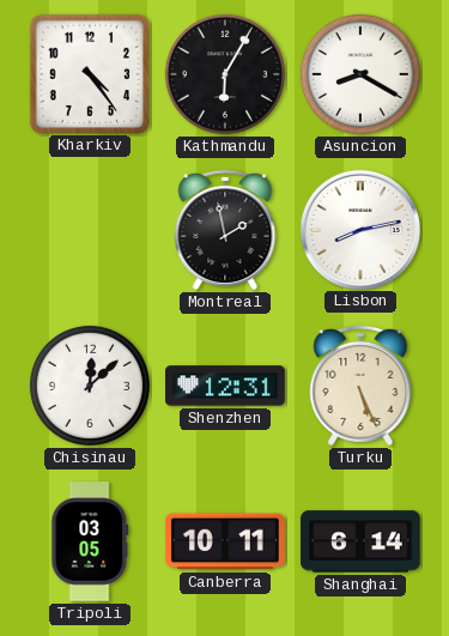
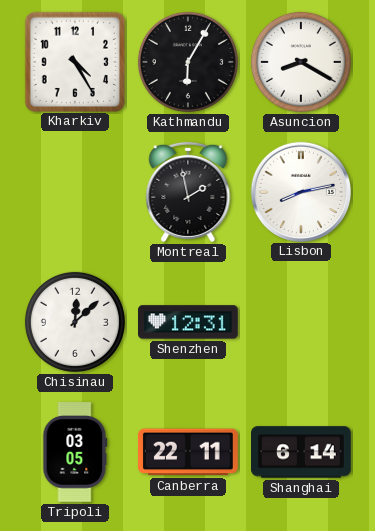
Kharkiv: 4:24 -> 4:25 (74, 61)
Turku: 5:26 -> none (360, 386)
Canberra: 10:11 -> 22:11 (188, 452)
